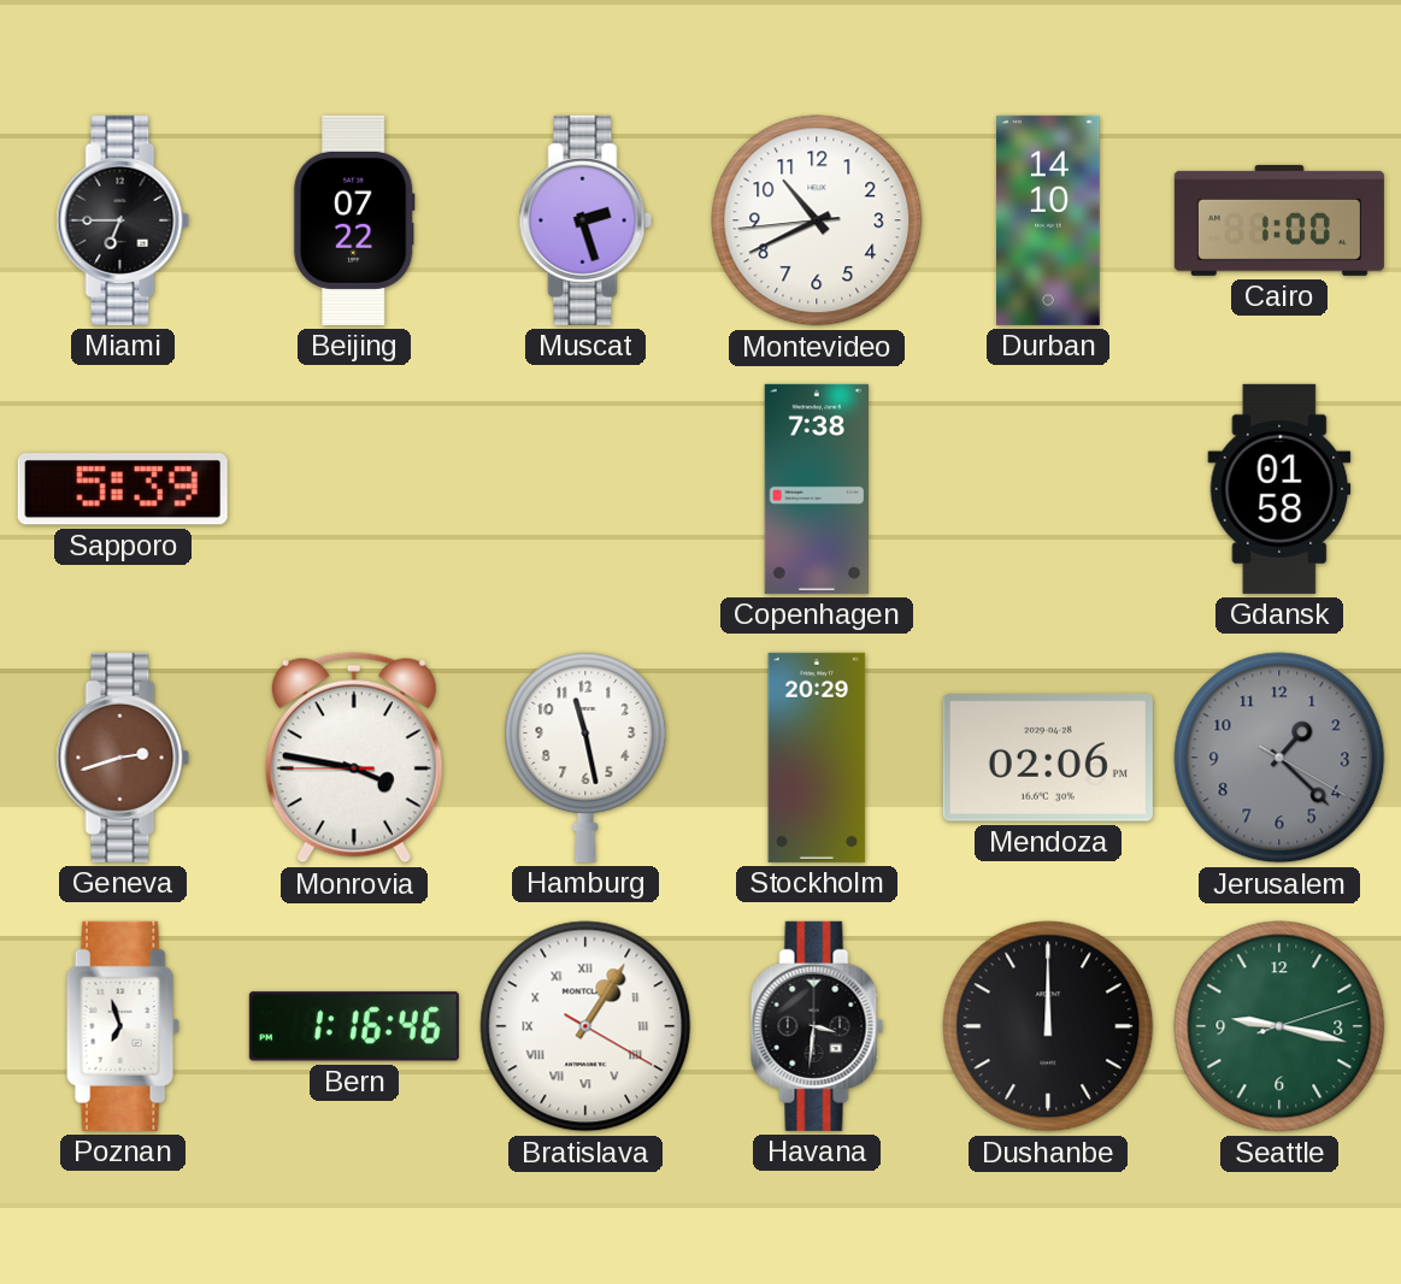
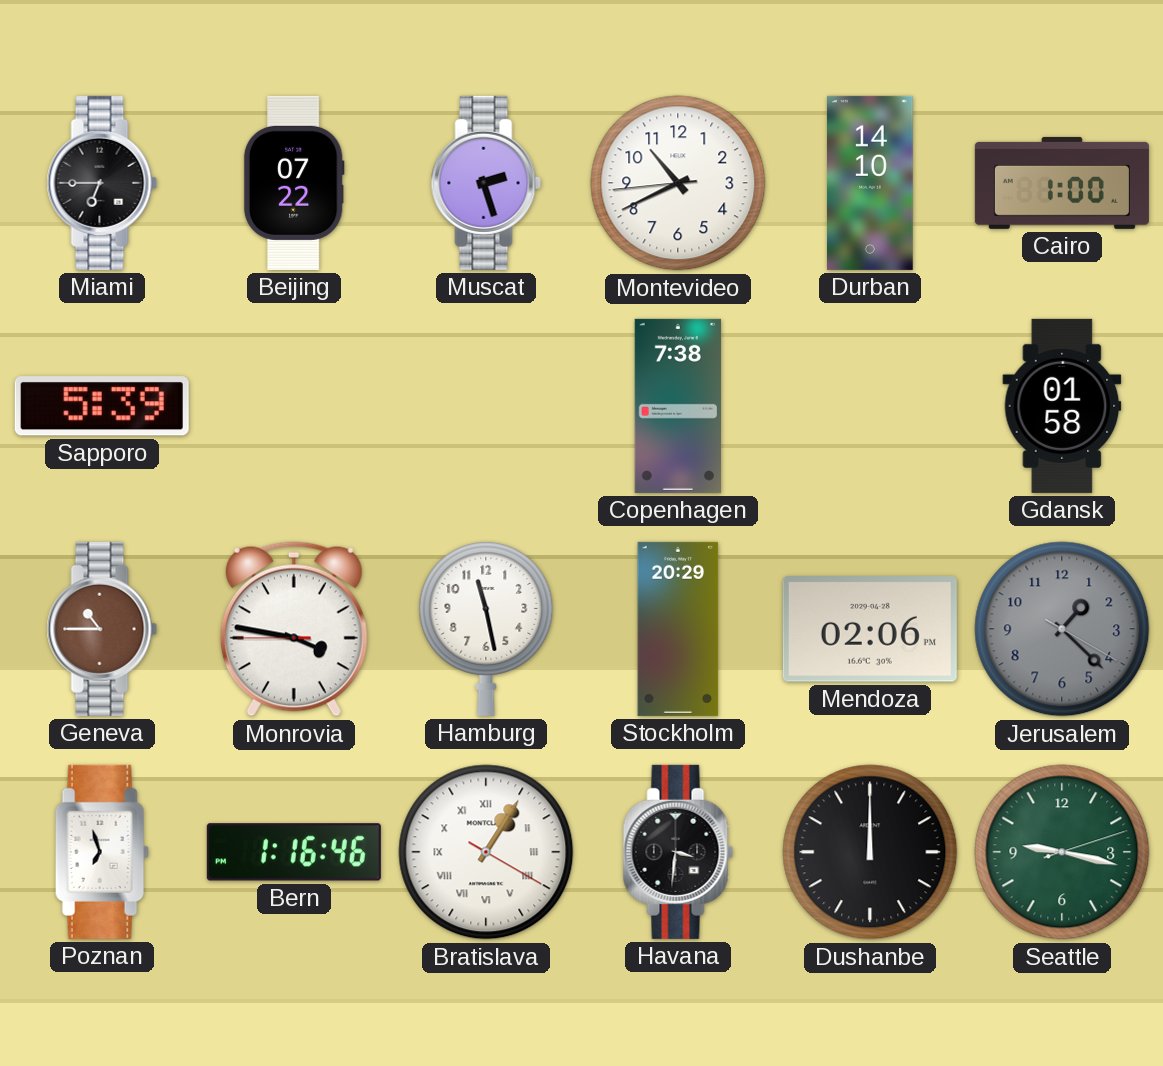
Geneva: 2:42 -> 10:45 (102, 629)
